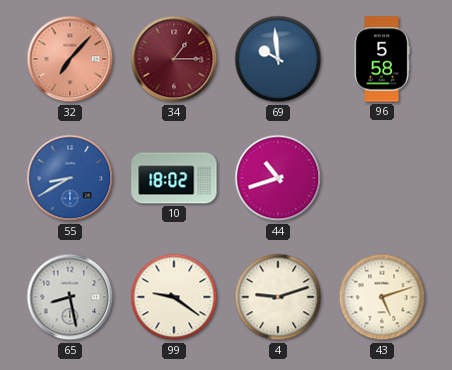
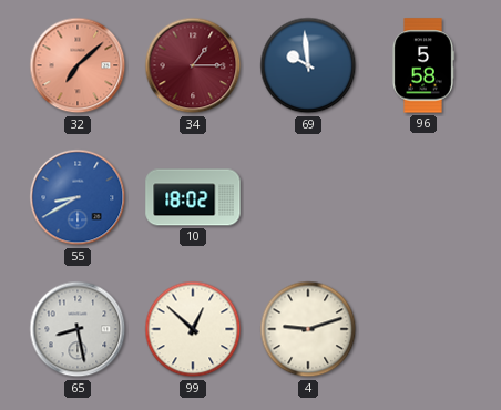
32: 7:07 -> 7:08 (78, 65)
44: 10:42 -> none (278, 178)
99: 9:21 -> 12:52 (193, 329)
43: 5:12 -> none (382, 297)
